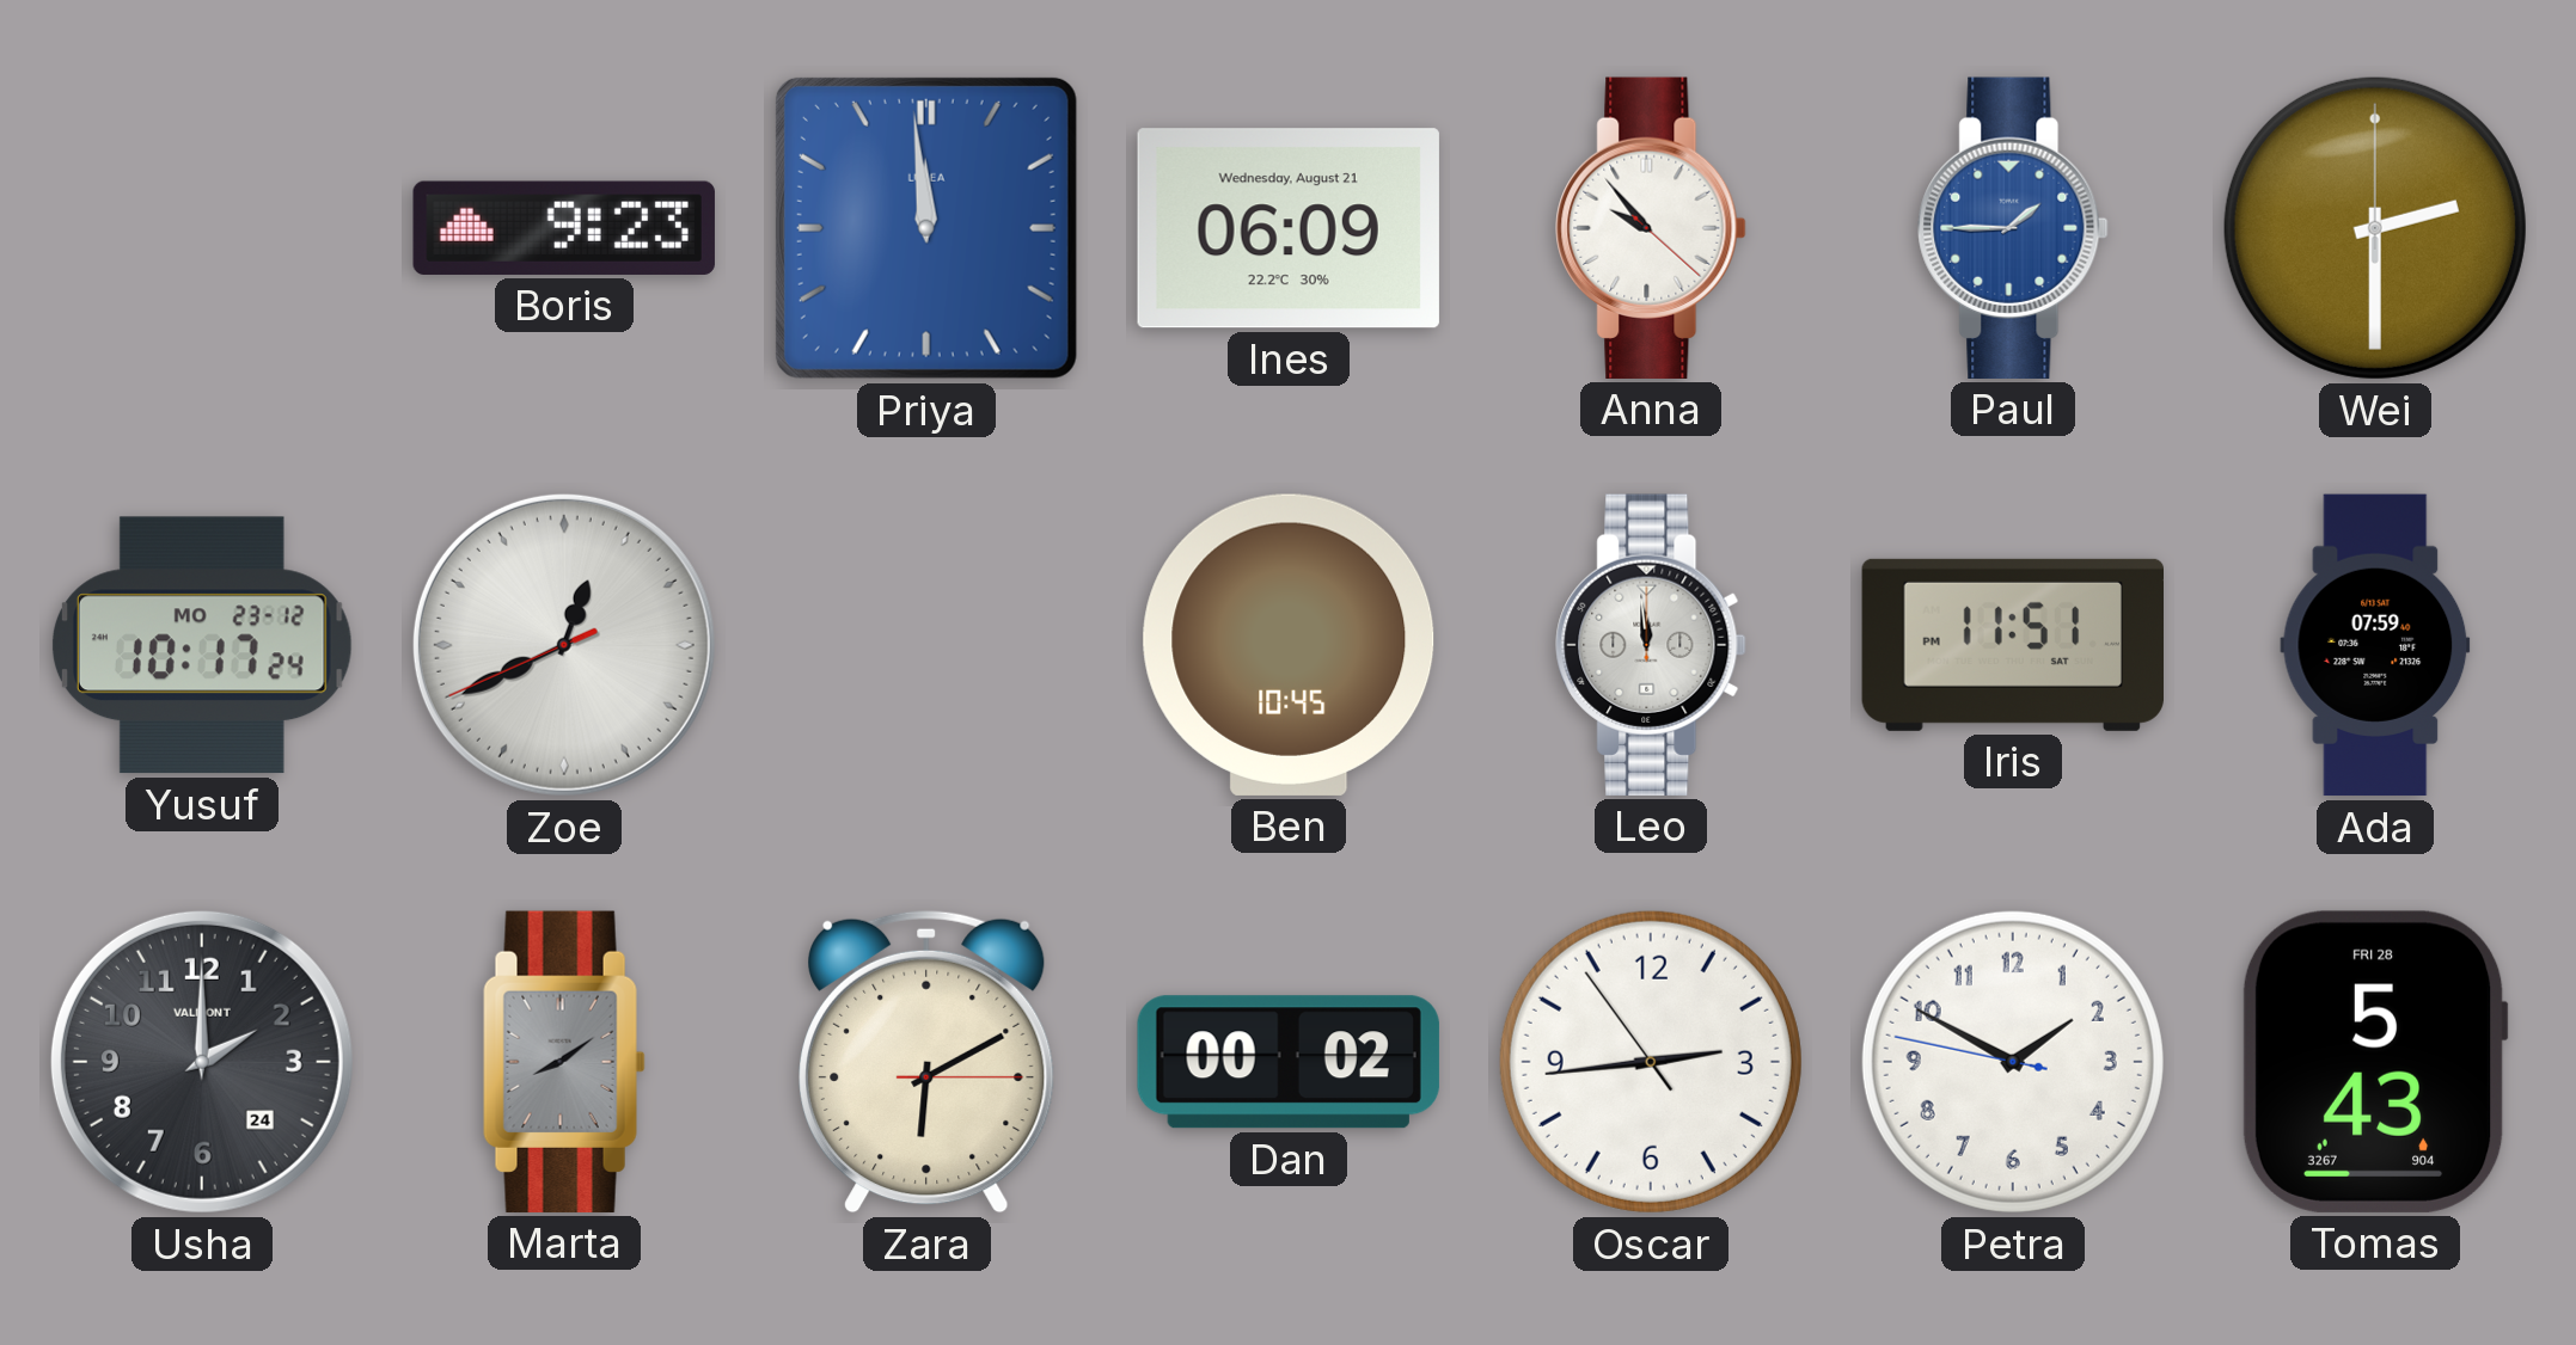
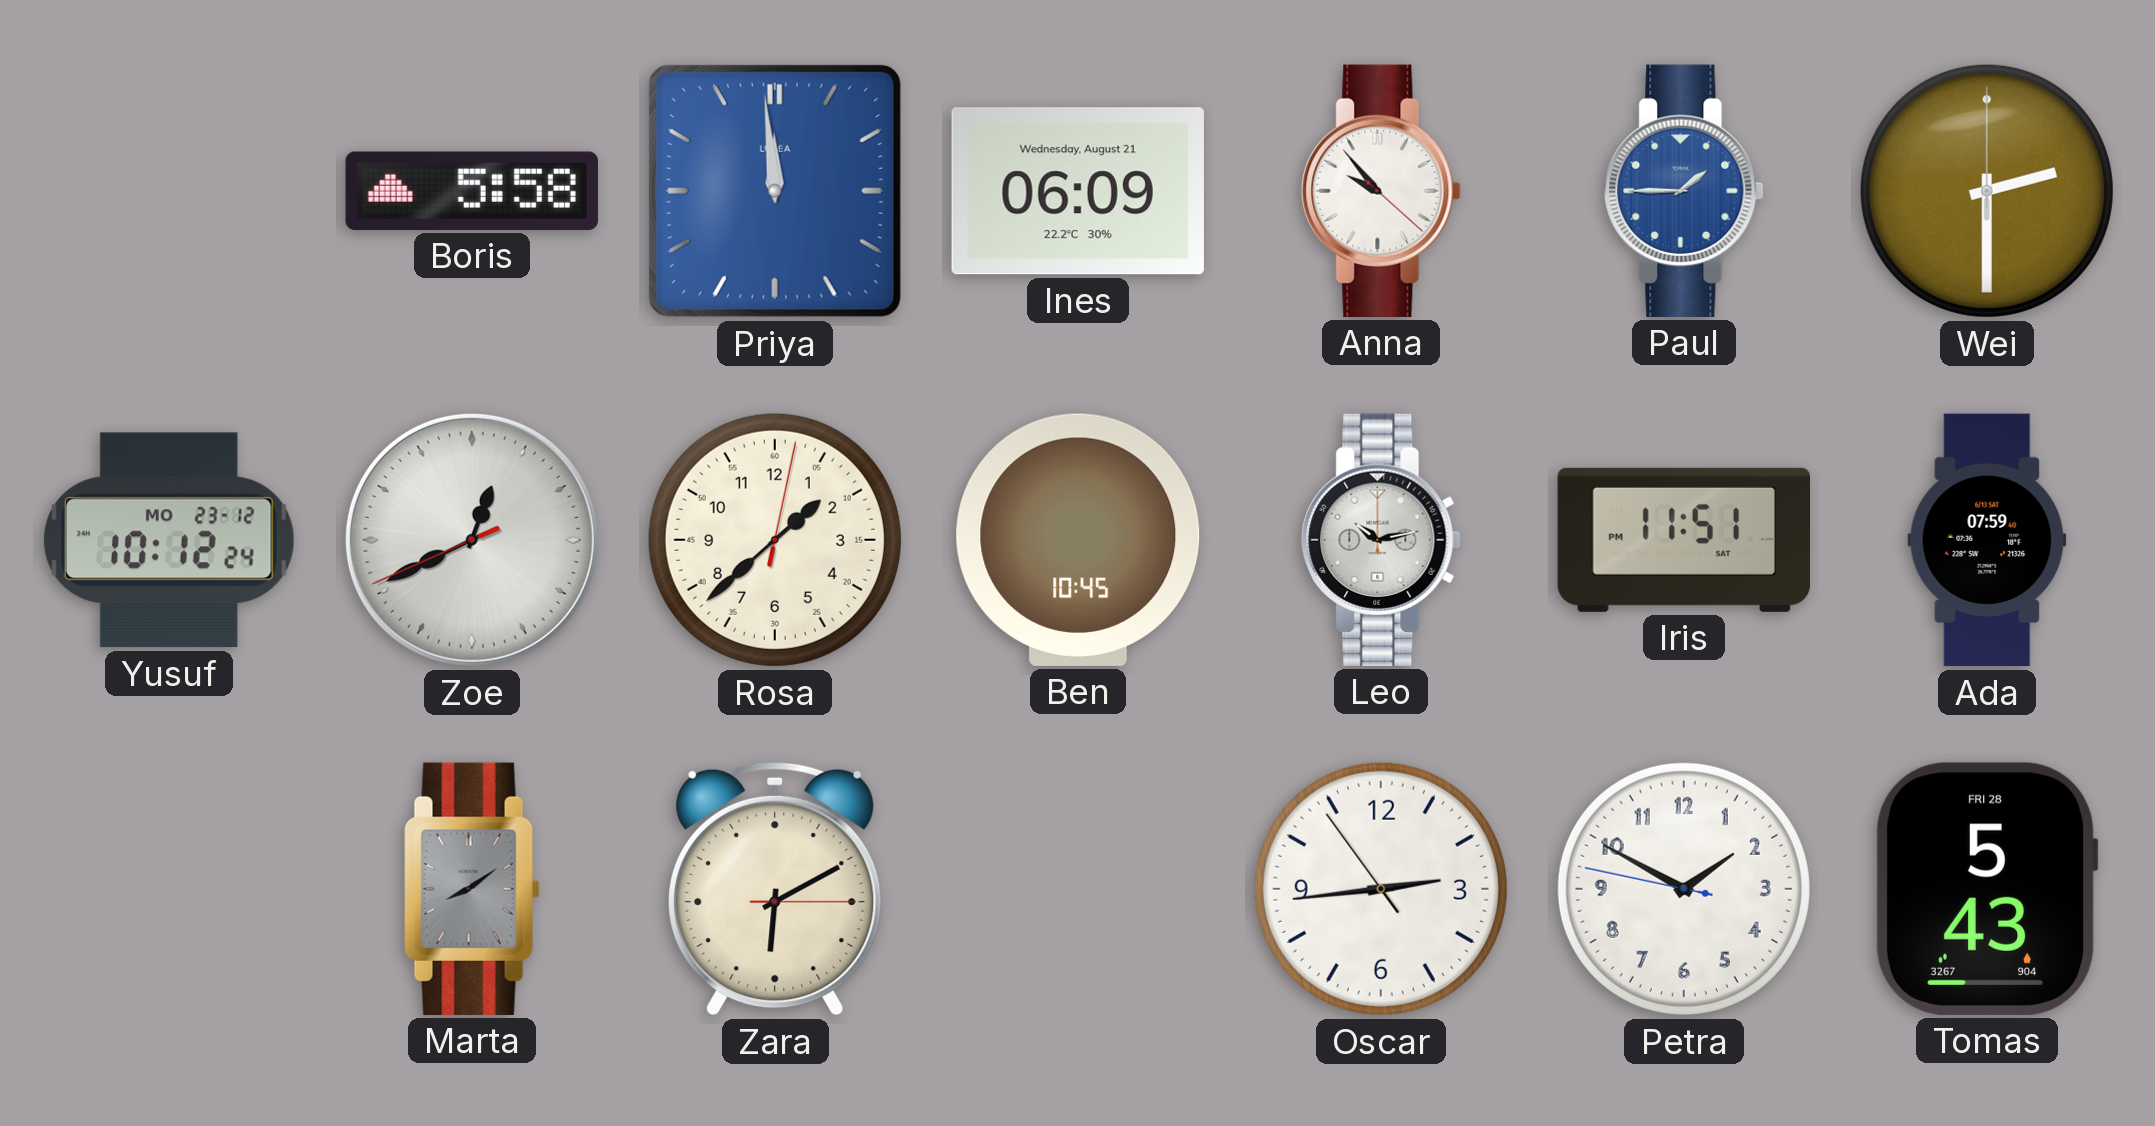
Boris: 9:23 -> 5:58 (472, 191)
Yusuf: 10:17 -> 10:12 (169, 540)
Rosa: none -> 1:38 (775, 540)
Leo: 11:59 -> 10:13 (1381, 540)
Usha: 2:00 -> none (202, 1062)
Dan: 00:02 -> none (1289, 1062)
